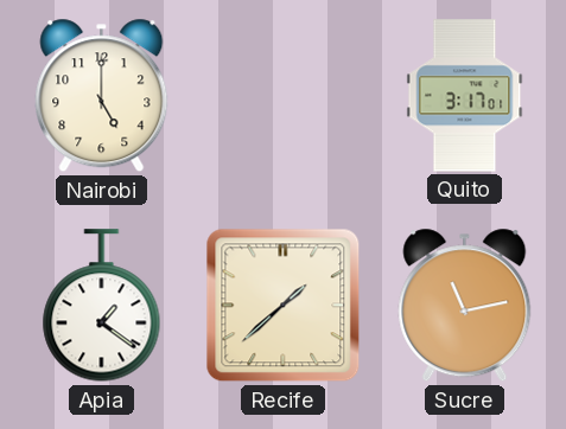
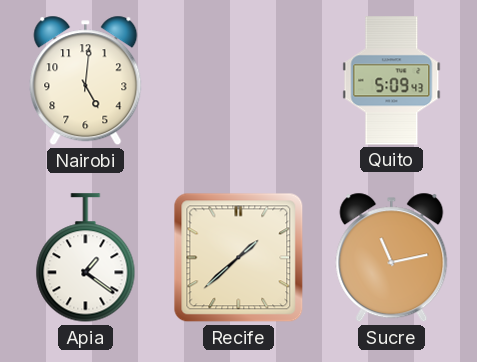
Nairobi: 5:00 -> 5:01 (86, 81)
Quito: 3:17 -> 5:09 (392, 81)
